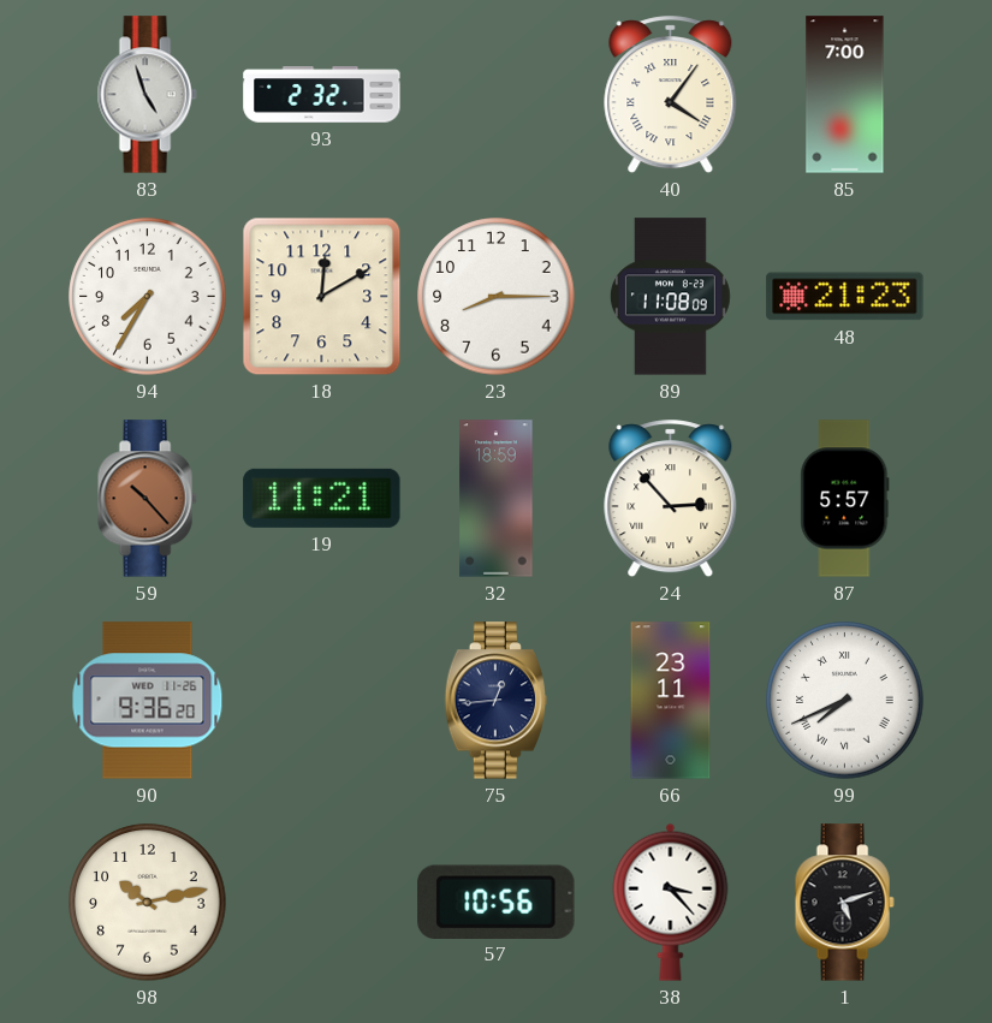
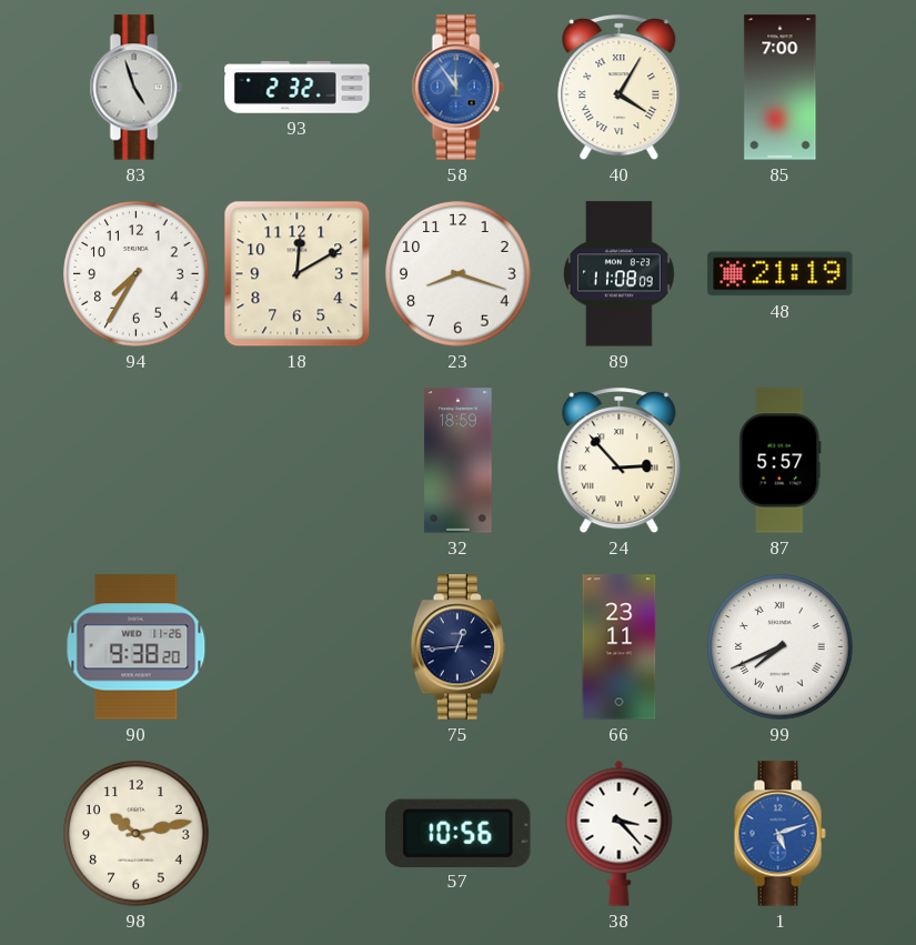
58: none -> 11:54 (457, 88)
40: 4:06 -> 4:05 (620, 88)
23: 8:15 -> 8:18 (459, 274)
48: 21:23 -> 21:19 (781, 274)
59: 10:23 -> none (147, 499)
19: 11:21 -> none (322, 498)
90: 9:36 -> 9:38 (137, 647)
1 dial: black -> blue (779, 834)
